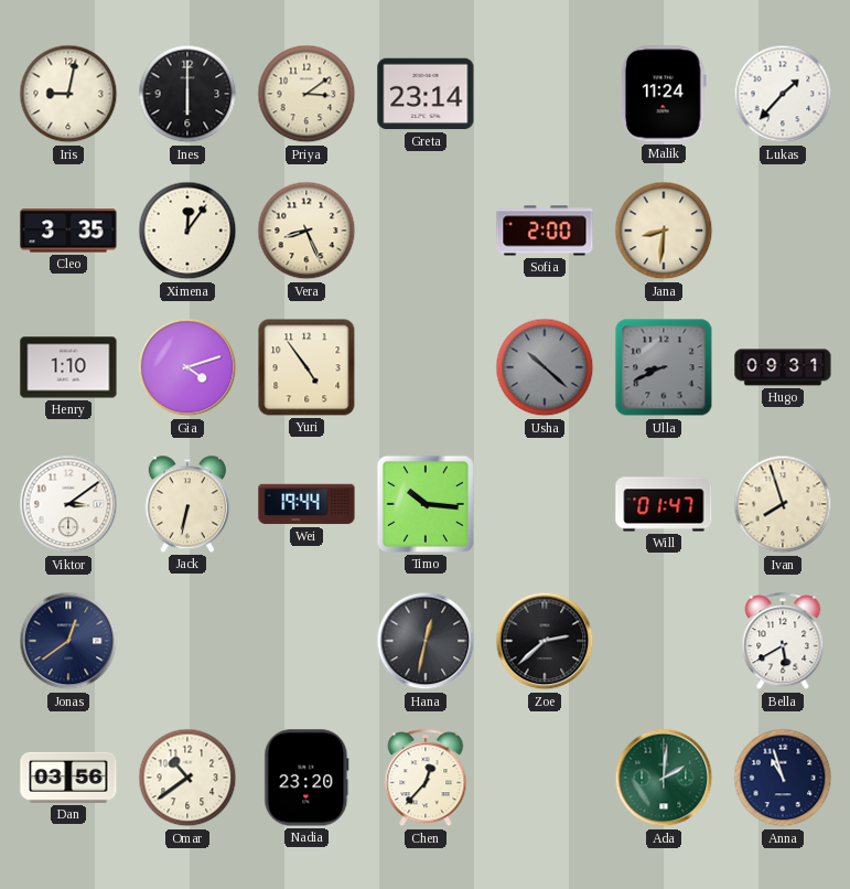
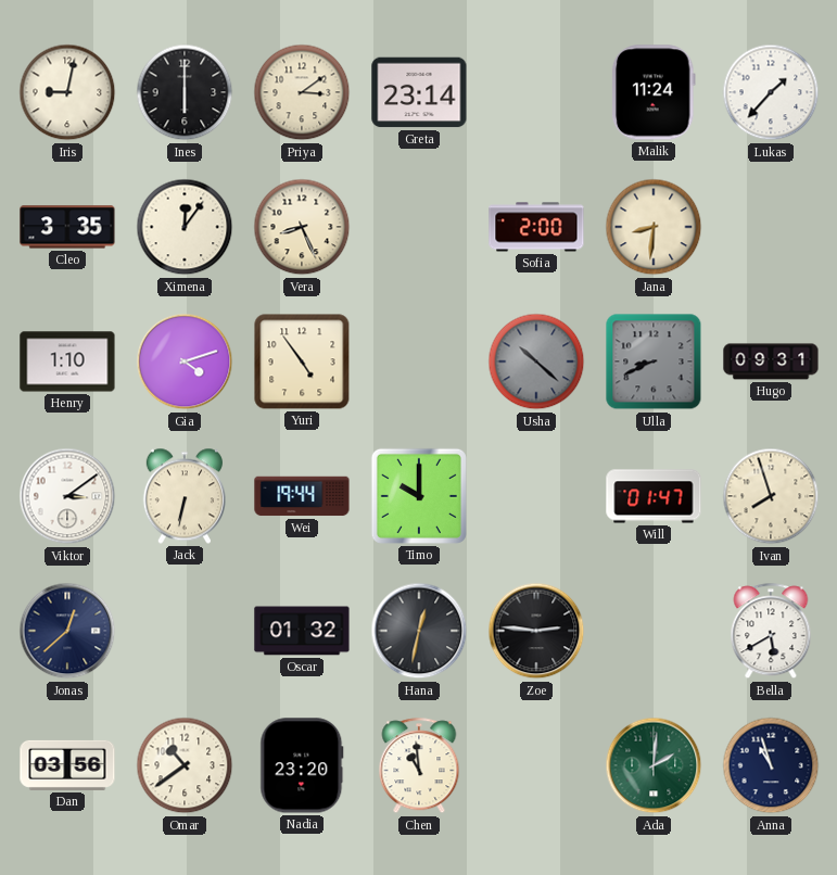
Timo: 10:16 -> 10:00 (419, 496)
Jonas: 12:39 -> 12:38 (67, 631)
Oscar: none -> 01:32 (302, 631)
Zoe: 2:38 -> 2:46 (536, 631)
Chen: 12:37 -> 10:59 (419, 766)
